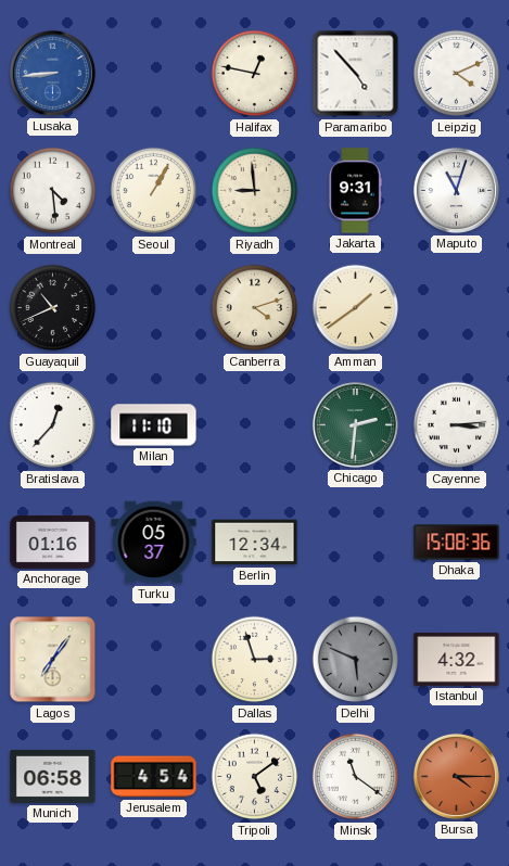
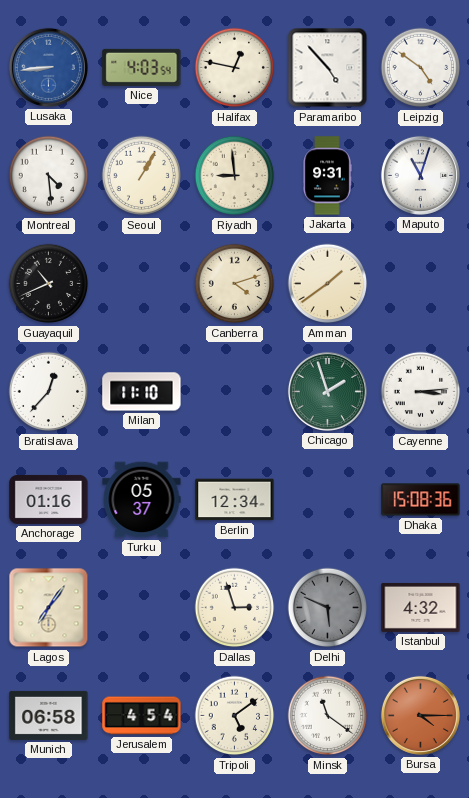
Nice: none -> 4:03 (142, 67)
Leipzig: 4:11 -> 4:51 (421, 68)
Chicago: 2:31 -> 1:57 (327, 391)
